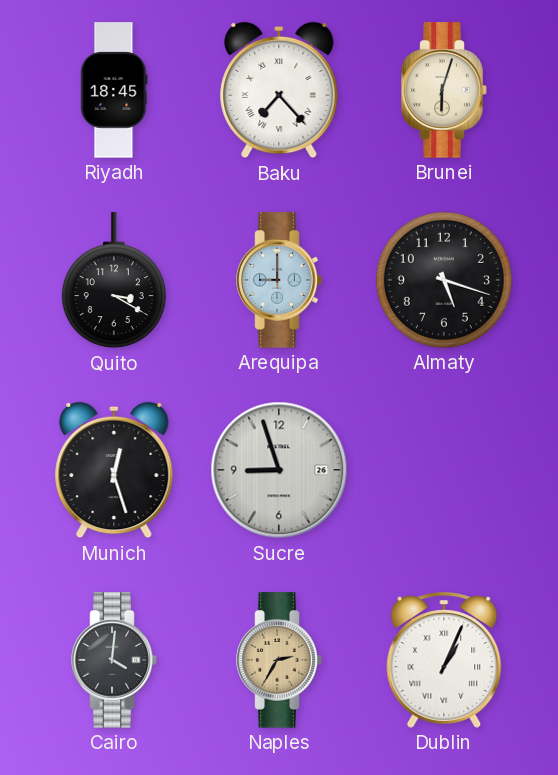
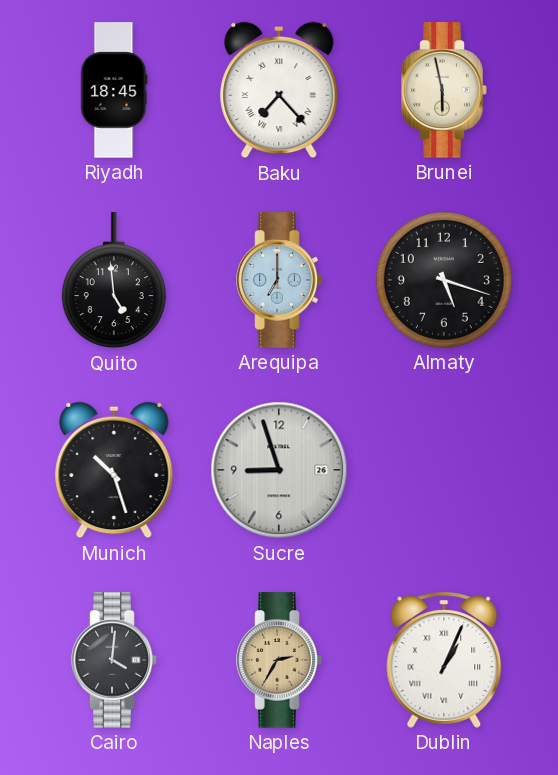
Brunei: 6:03 -> 5:58 (444, 90)
Quito: 3:20 -> 4:59 (114, 281)
Arequipa: 9:00 -> 7:00 (279, 280)
Munich: 12:27 -> 10:27 (114, 470)
